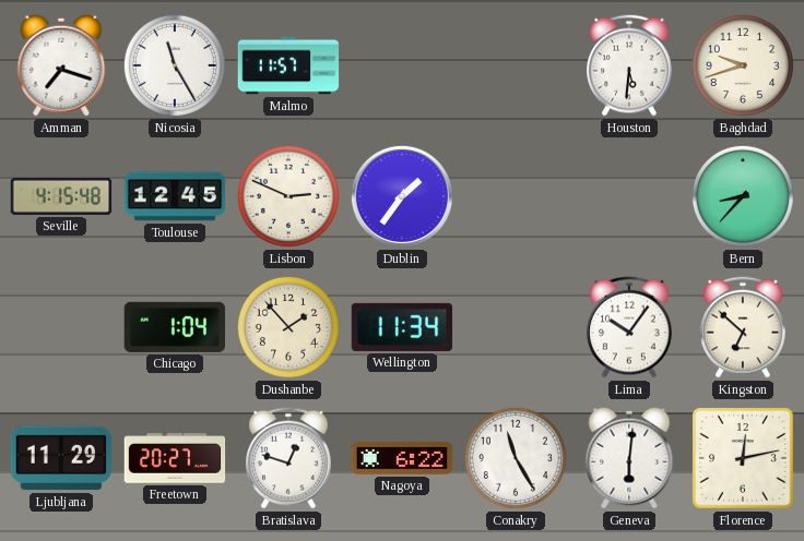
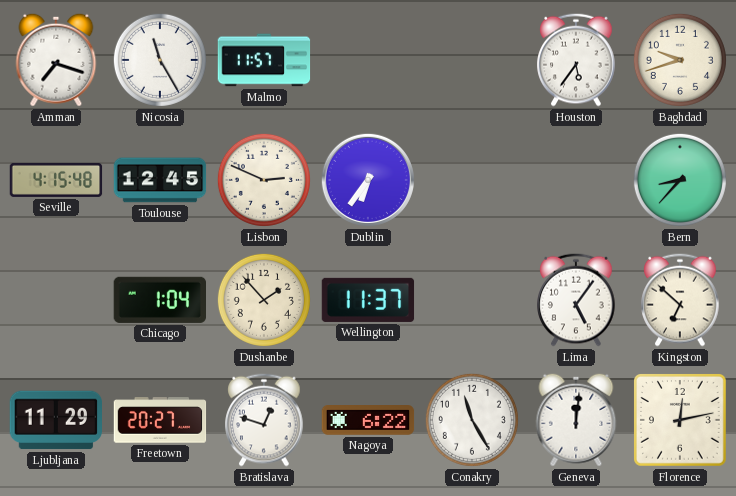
Houston: 5:31 -> 5:36 (576, 60)
Dublin: 1:36 -> 6:36 (368, 180)
Wellington: 11:34 -> 11:37 (368, 300)
Lima: 10:06 -> 5:06 (576, 300)
Geneva: 6:01 -> 12:01 (576, 420)
